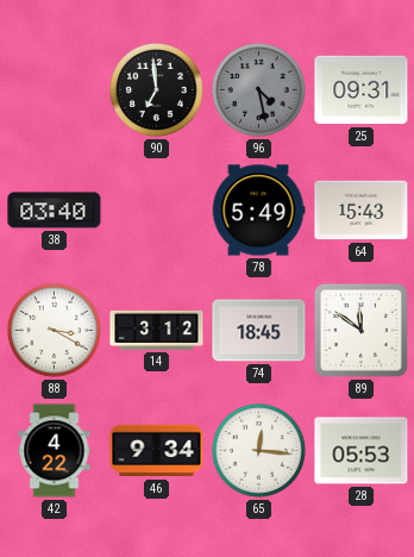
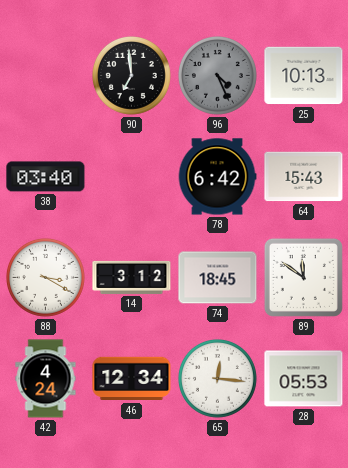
96: 4:28 -> 4:26 (217, 75)
25: 09:31 -> 10:13 (304, 76)
78: 5:49 -> 6:42 (217, 177)
42: 4:22 -> 4:24 (46, 379)
46: 9:34 -> 12:34 (132, 379)
